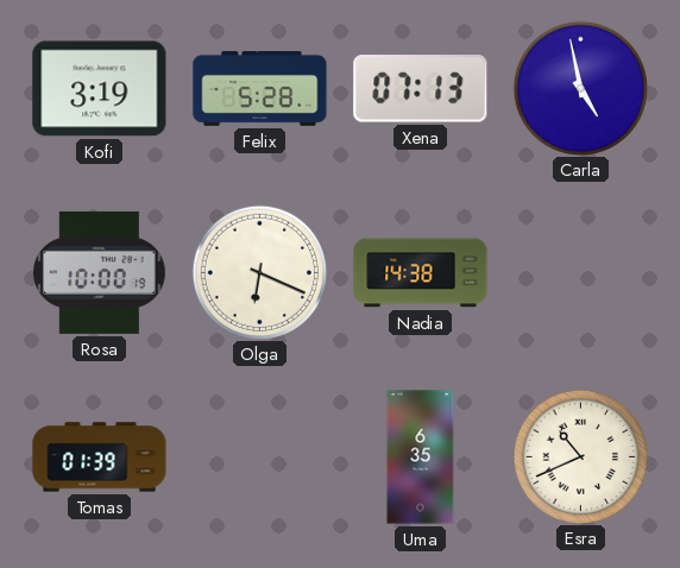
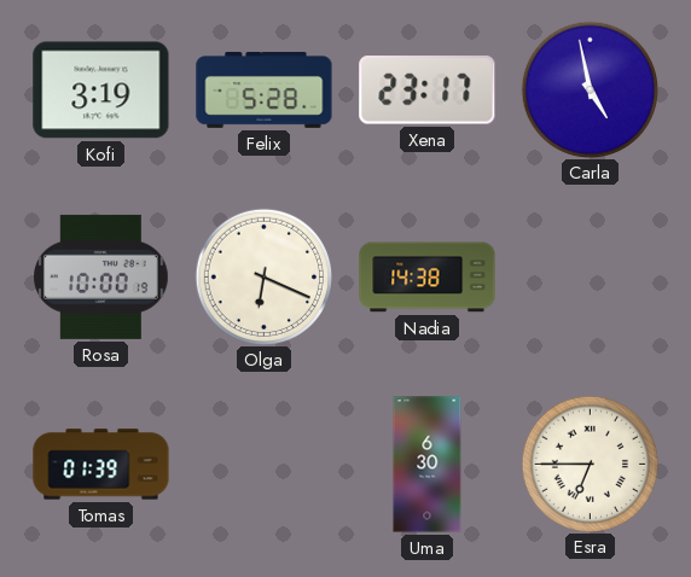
Xena: 07:13 -> 23:17 (428, 91)
Uma: 6:35 -> 6:30 (428, 465)
Esra: 10:41 -> 6:45 (590, 464)
